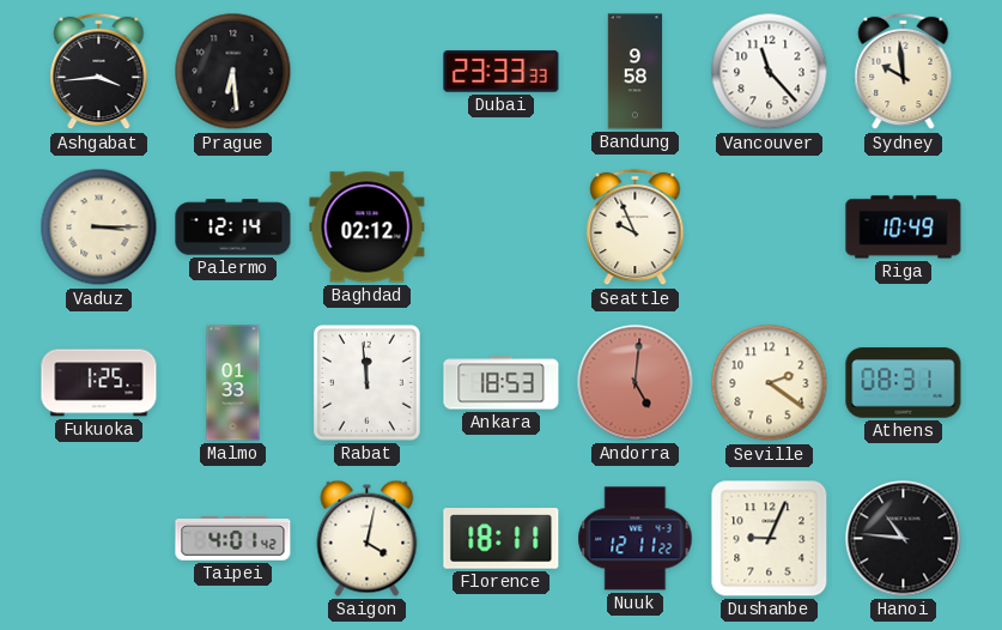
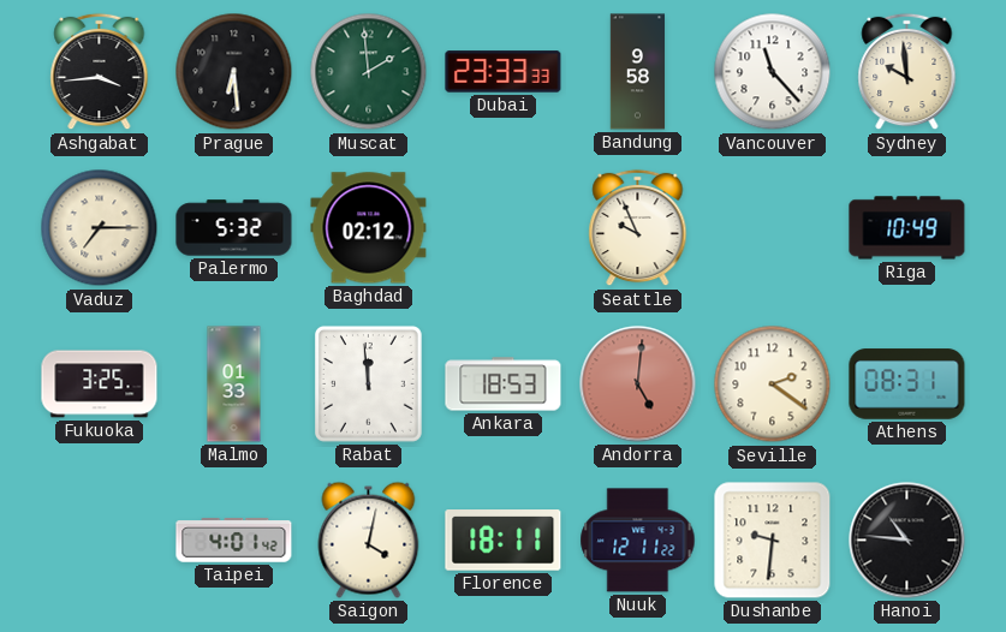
Muscat: none -> 1:59 (369, 72)
Vaduz: 3:15 -> 7:15 (100, 228)
Palermo: 12:14 -> 5:32 (234, 228)
Fukuoka: 1:25 -> 3:25 (100, 384)
Dushanbe: 9:04 -> 9:31 (773, 541)
